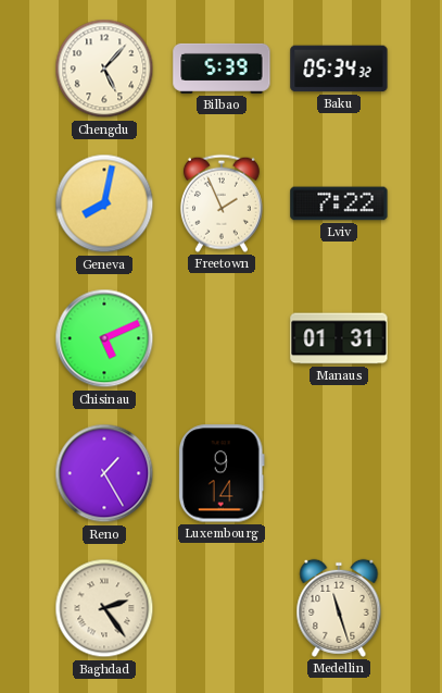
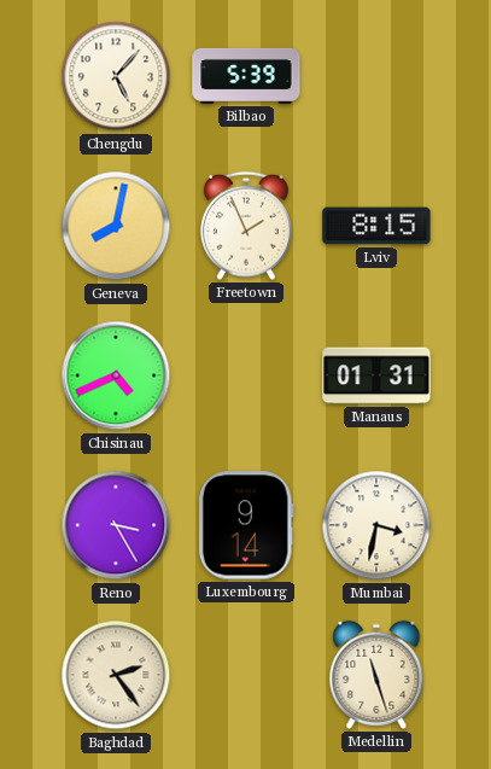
Baku: 05:34 -> none (339, 69)
Lviv: 7:22 -> 8:15 (376, 226)
Chisinau: 5:11 -> 4:41 (116, 375)
Reno: 1:25 -> 3:25 (116, 525)
Mumbai: none -> 3:32 (376, 525)
